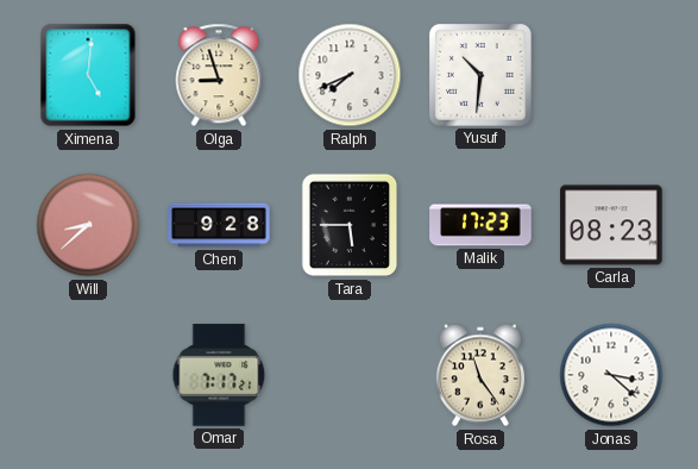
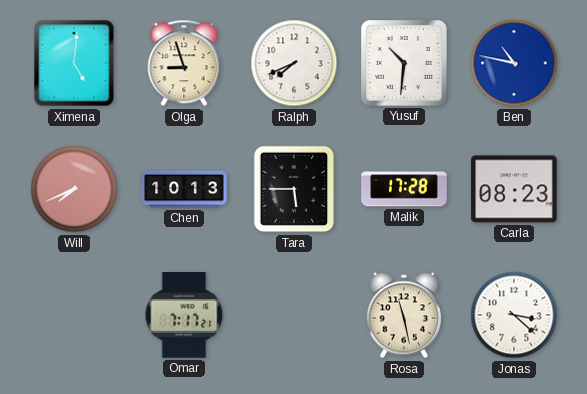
Ben: none -> 10:47 (514, 63)
Will: 8:38 -> 7:41 (74, 189)
Chen: 9:28 -> 10:13 (184, 189)
Malik: 17:23 -> 17:28 (404, 189)
Rosa: 11:24 -> 11:28 (404, 315)
